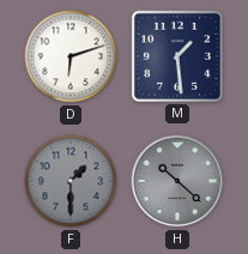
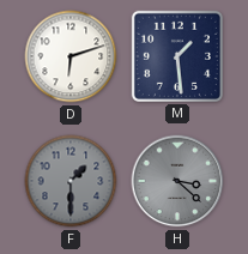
H: 10:22 -> 3:22 (177, 181)
